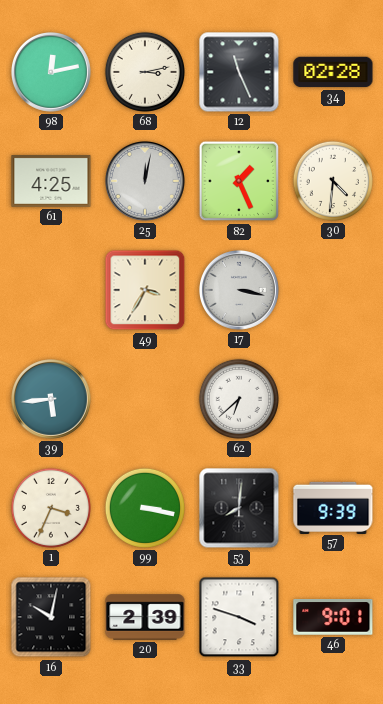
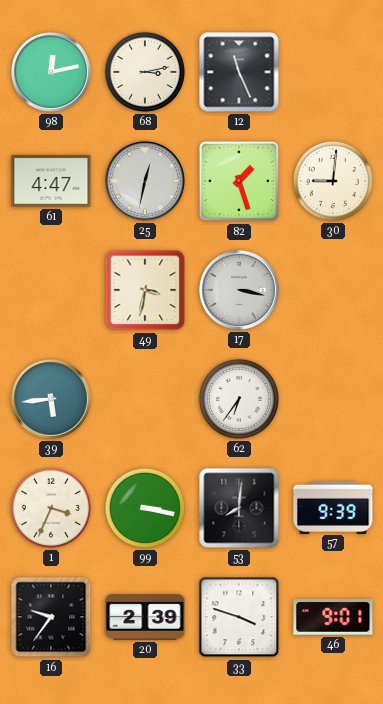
34: 02:28 -> none (333, 72)
61: 4:25 -> 4:47 (51, 181)
25: 12:02 -> 12:32 (145, 181)
82: 1:26 -> 1:27 (239, 181)
30: 4:31 -> 9:01 (333, 181)
49: 3:35 -> 3:32 (145, 290)
62: 6:38 -> 6:36 (239, 399)
16: 10:02 -> 9:36 (51, 617)
